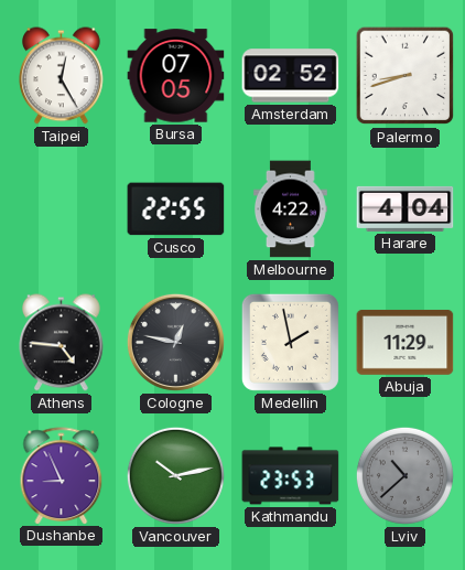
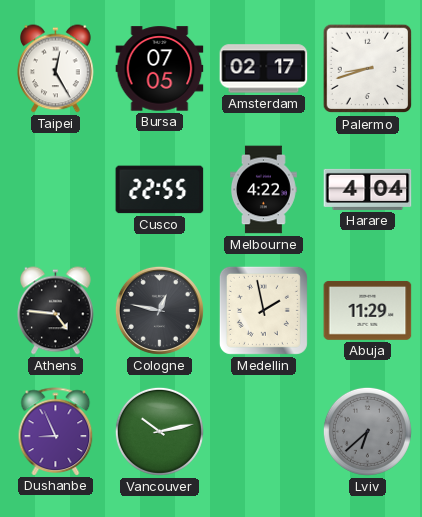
Amsterdam: 02:52 -> 02:17 (264, 69)
Kathmandu: 23:53 -> none (291, 476)
Lviv: 10:38 -> 6:38 (367, 431)
